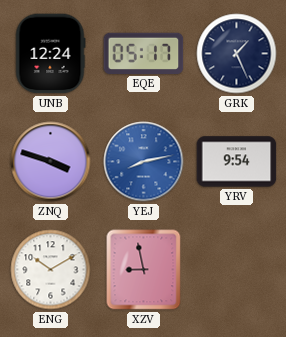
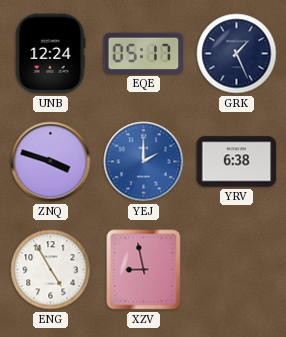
YEJ: 8:13 -> 2:00 (144, 162)
YRV: 9:54 -> 6:38 (237, 162)
ENG: 10:10 -> 4:55 (51, 270)
